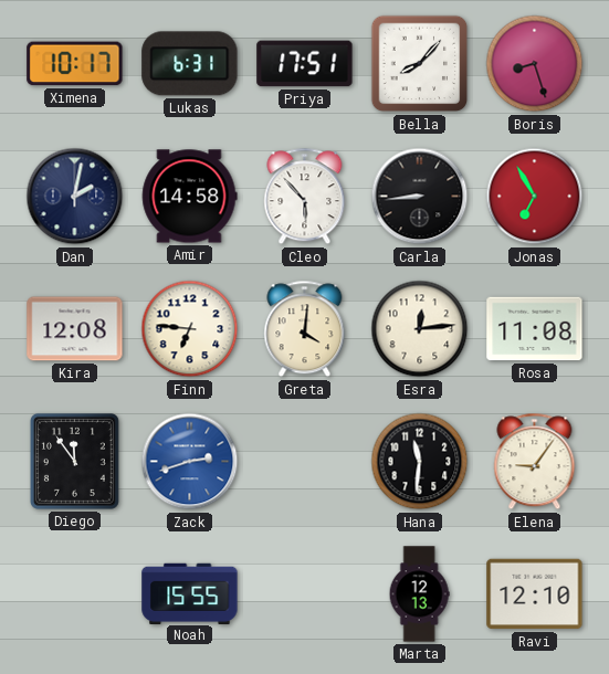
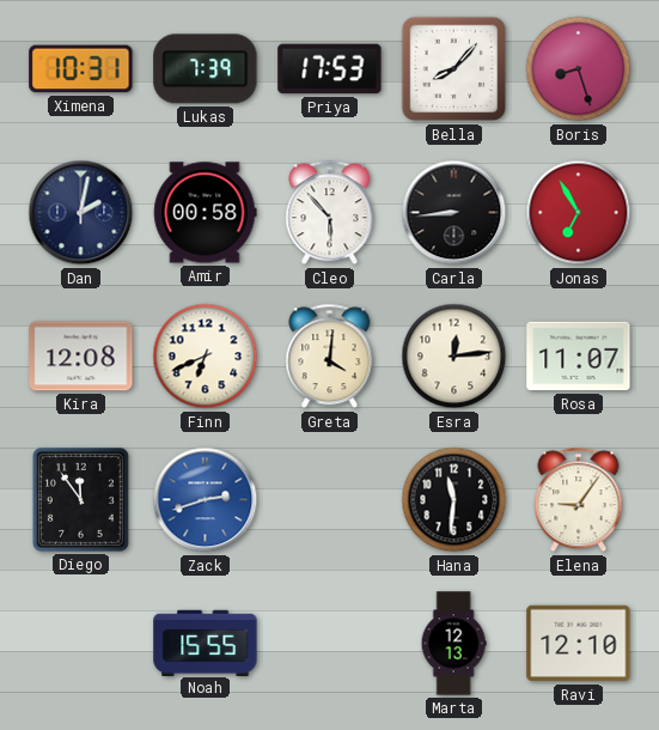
Ximena: 10:17 -> 10:31 (81, 69)
Lukas: 6:31 -> 7:39 (206, 69)
Priya: 17:51 -> 17:53 (330, 69)
Amir: 14:58 -> 00:58 (205, 213)
Finn: 6:46 -> 6:41 (206, 357)
Rosa: 11:08 -> 11:07 (579, 357)
